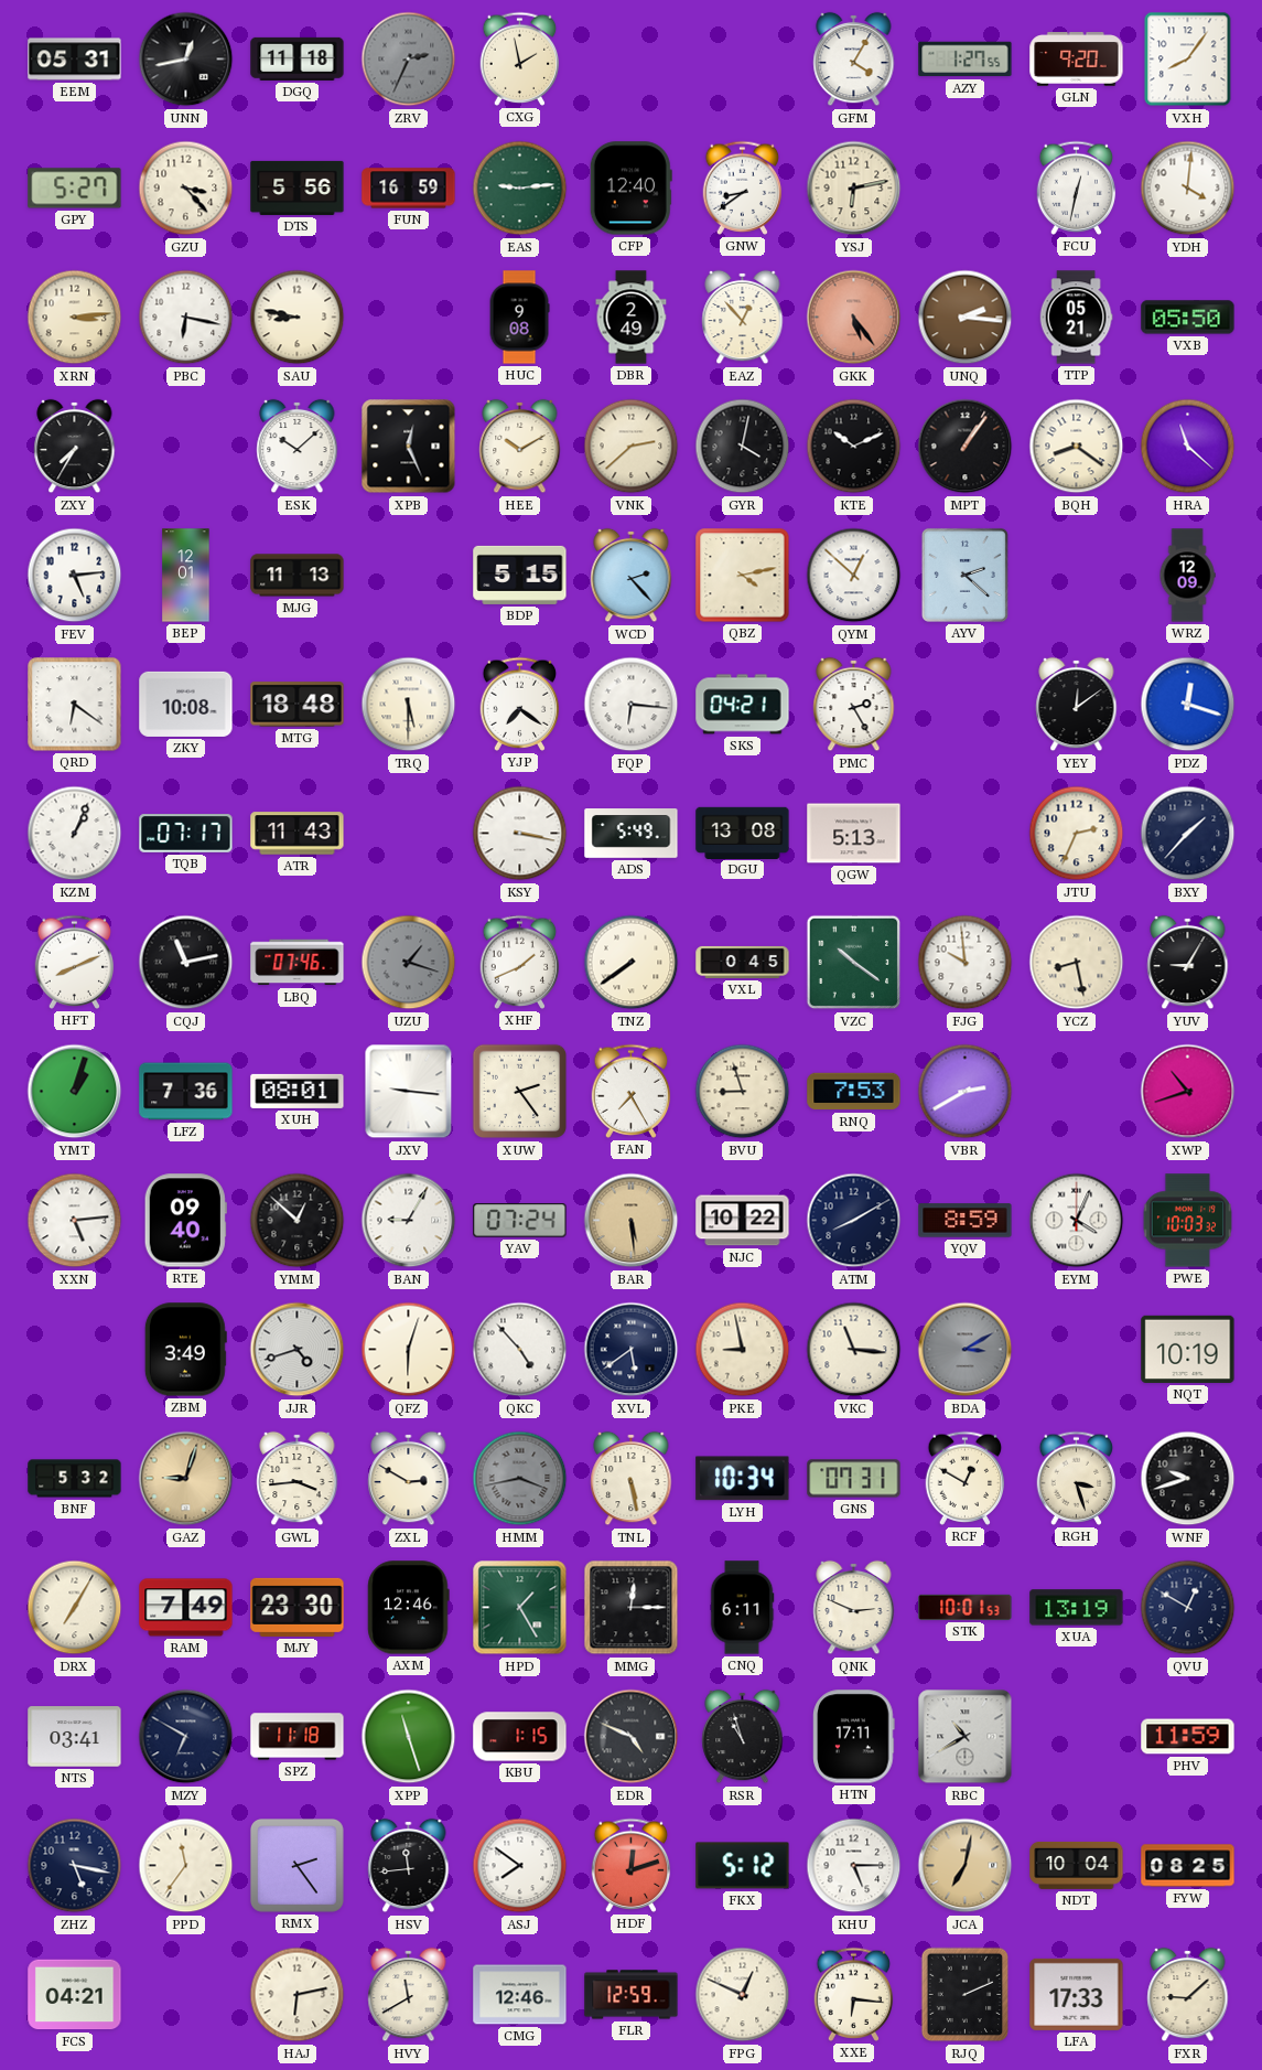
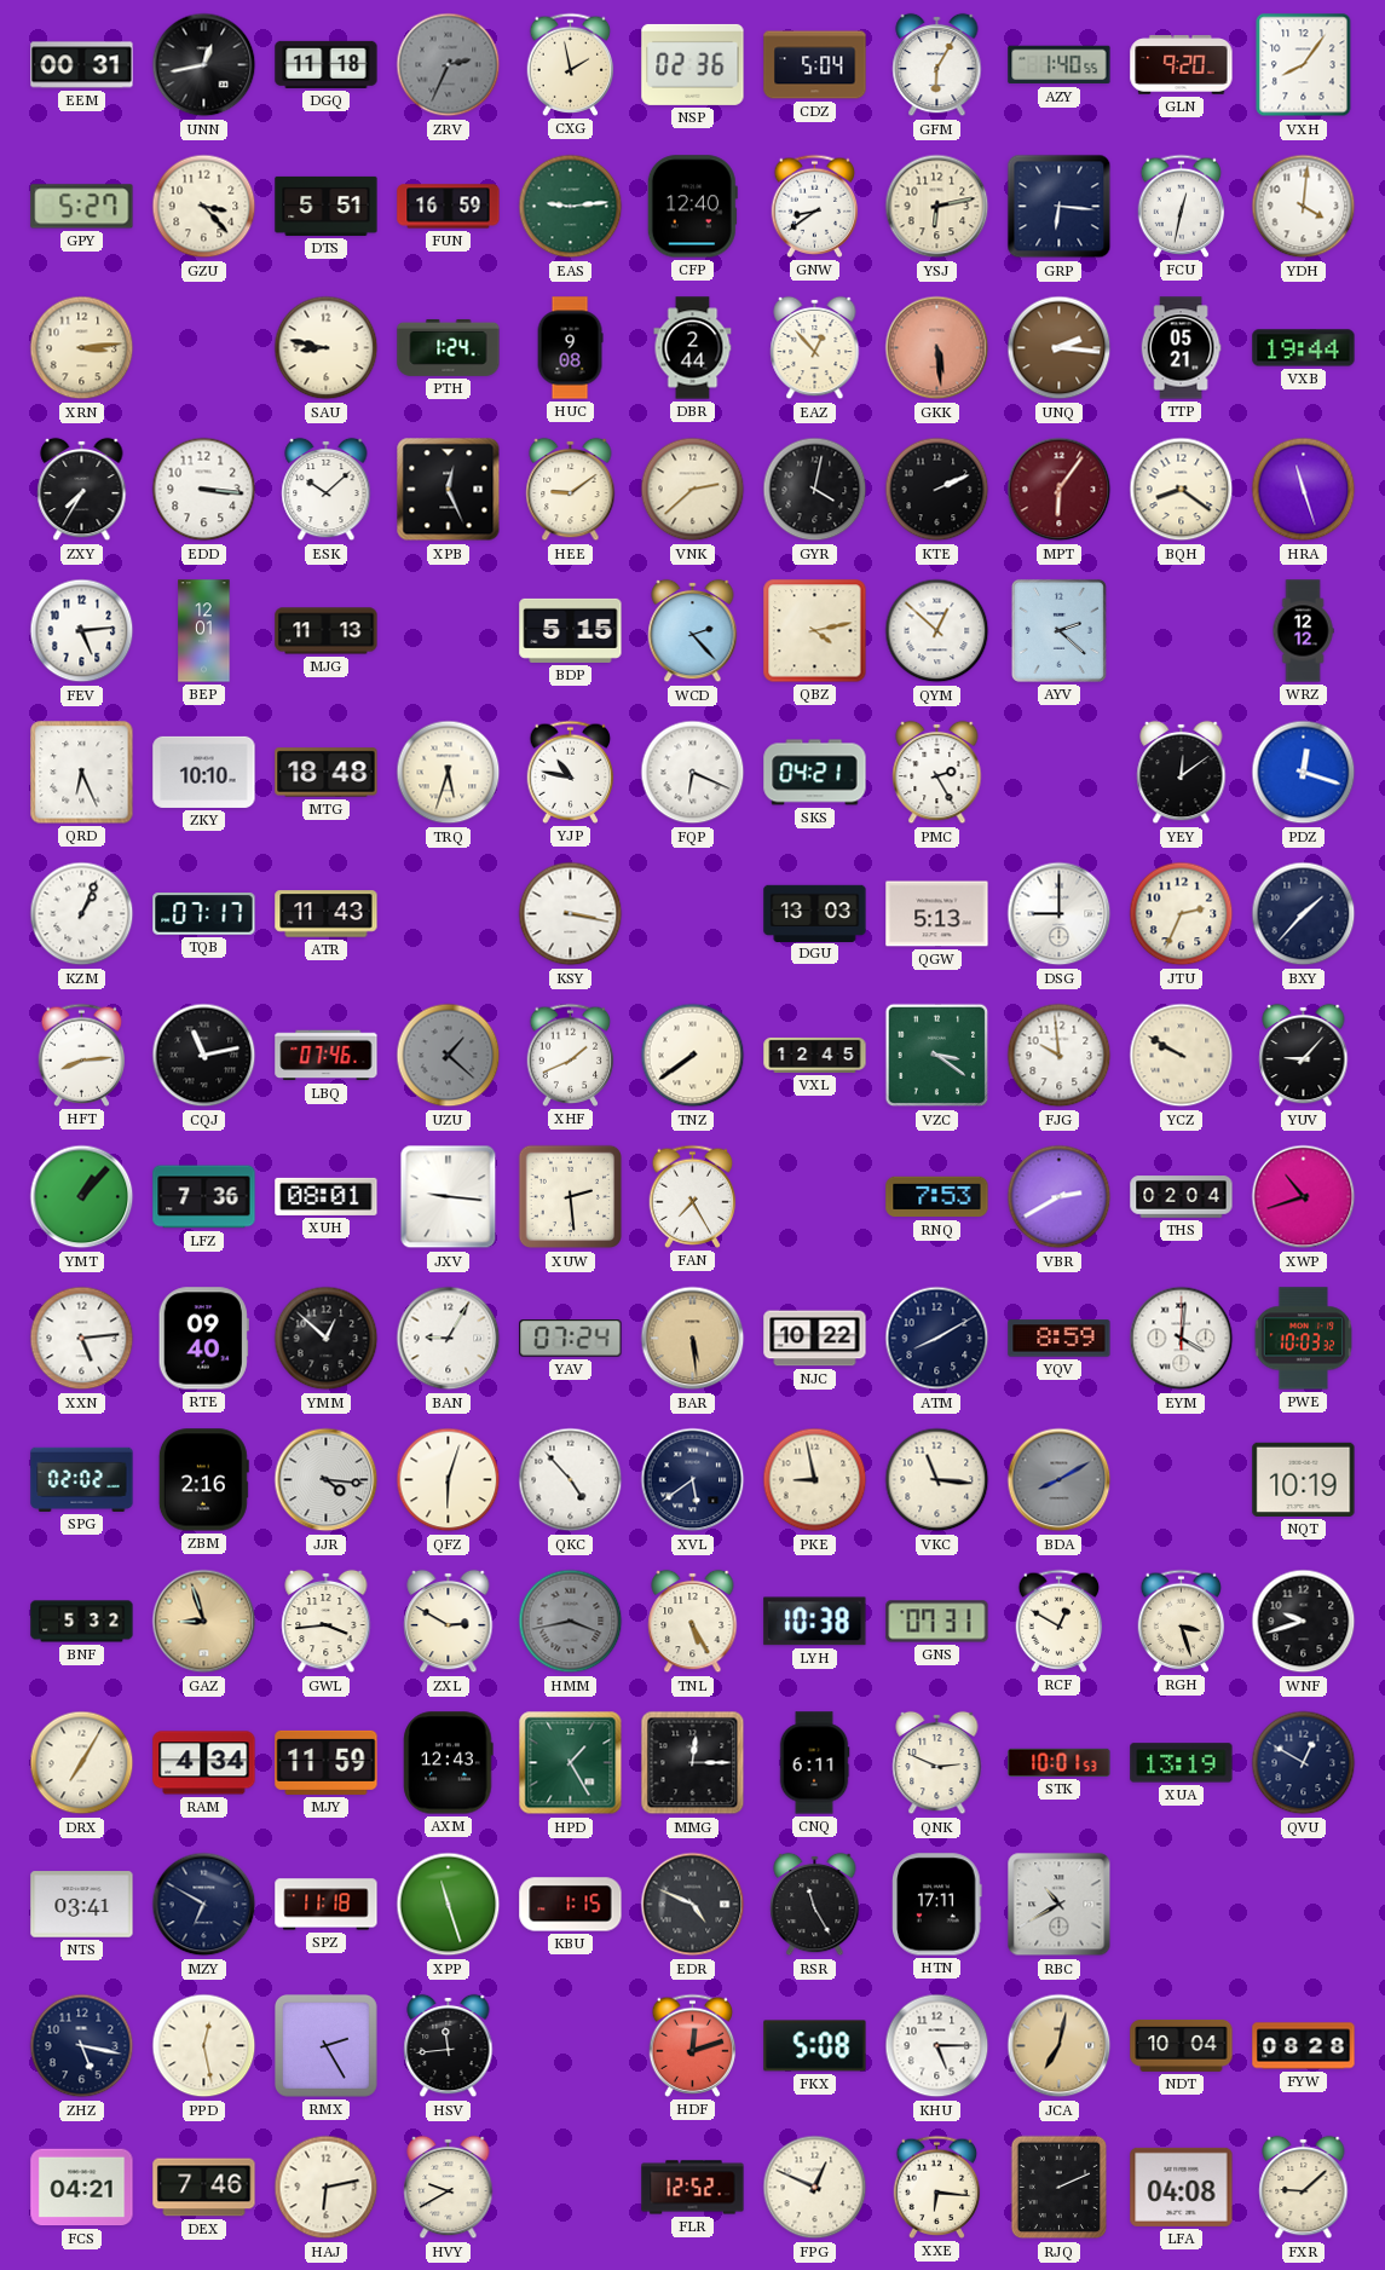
EEM: 05:31 -> 00:31 (82, 65)
NSP: none -> 02:36 (693, 64)
CDZ: none -> 5:04 (815, 65)
GFM: 4:05 -> 6:05 (937, 65)
AZY: 1:27 -> 1:40 (1060, 65)
DTS: 5:56 -> 5:51 (327, 206)
GRP: none -> 6:16 (1060, 207)
PBC: 6:17 -> none (186, 318)
PTH: none -> 1:24 (449, 347)
DBR: 2:49 -> 2:44 (693, 348)
GKK: 5:24 -> 5:29 (937, 348)
VXB: 05:50 -> 19:44 (1304, 348)
EDD: none -> 3:16 (204, 490)
HEE: 10:10 -> 9:09 (571, 490)
KTE: 10:11 -> 2:11 (937, 490)
MPT: 1:06 -> 6:06 (1060, 490)
MPT dial: black -> burgundy (1060, 490)
HRA: 11:22 -> 11:27 (1304, 490)
WRZ: 12:09 -> 12:12 (1303, 631)
QRD: 6:21 -> 6:26 (82, 773)
ZKY: 10:08 -> 10:10 (204, 772)
TRQ: 5:30 -> 5:33 (449, 773)
YJP: 7:21 -> 10:47 (571, 772)
FQP: 6:16 -> 6:19 (693, 773)
ADS: 5:49 -> none (632, 834)
DGU: 13:08 -> 13:03 (815, 913)
DSG: none -> 9:00 (1060, 914)
HFT: 8:11 -> 8:14 (82, 1055)
UZU: 1:18 -> 1:22 (449, 1056)
VXL: 0:45 -> 12:45 (815, 1055)
VZC: 10:21 -> 3:21 (937, 1056)
YCZ: 8:28 -> 9:50 (1182, 1056)
YUV: 9:05 -> 9:07 (1304, 1056)
YMT: 1:03 -> 1:07 (82, 1197)
XUW: 2:24 -> 2:29 (571, 1197)
BVU: 8:57 -> none (743, 1092)
THS: none -> 02:04 (1182, 1197)
EYM: 4:04 -> 4:01 (1182, 1339)
SPG: none -> 02:02 (82, 1479)
ZBM: 3:49 -> 2:16 (203, 1480)
JJR: 4:42 -> 4:16 (327, 1480)
BDA: 3:10 -> 8:10 (1060, 1480)
GAZ: 9:03 -> 8:57 (204, 1622)
TNL: 5:28 -> 5:25 (693, 1622)
LYH: 10:34 -> 10:38 (815, 1622)
RAM: 7:49 -> 4:34 (204, 1763)
MJY: 23:30 -> 11:59 (327, 1762)
AXM: 12:46 -> 12:43 (449, 1763)
RSR: 10:57 -> 11:25 (815, 1905)
PHV: 11:59 -> none (1188, 1737)
PPD: 11:36 -> 12:28 (204, 2046)
RMX: 2:24 -> 2:25 (327, 2046)
ASJ: 7:51 -> none (520, 1866)
FKX: 5:12 -> 5:08 (815, 2046)
FYW: 08:25 -> 08:28 (1304, 2046)
DEX: none -> 7:46 (204, 2188)
HVY: 11:40 -> 9:40 (449, 2188)
CMG: 12:46 -> none (520, 1995)
FLR: 12:59 -> 12:52 (693, 2188)
LFA: 17:33 -> 04:08 (1182, 2187)
